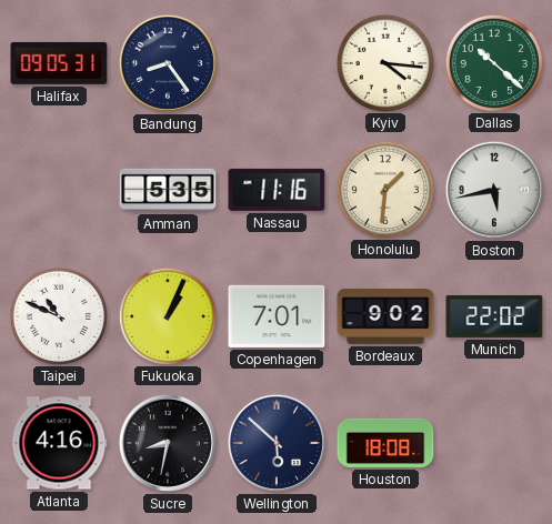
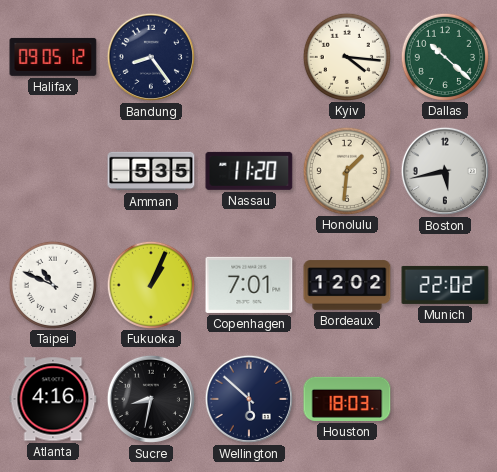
Halifax: 09:05:31 -> 09:05:12 (53, 57)
Nassau: 11:16 -> 11:20 (249, 171)
Bordeaux: 9:02 -> 12:02 (347, 285)
Houston: 18:08 -> 18:03 (347, 399)
